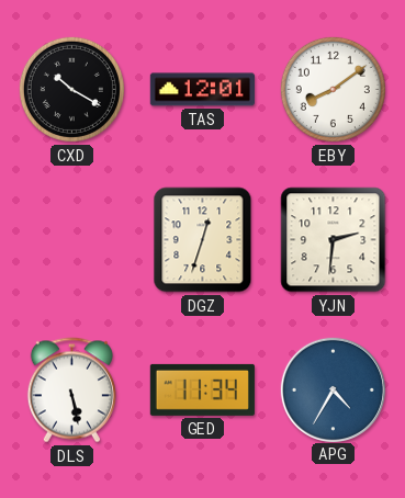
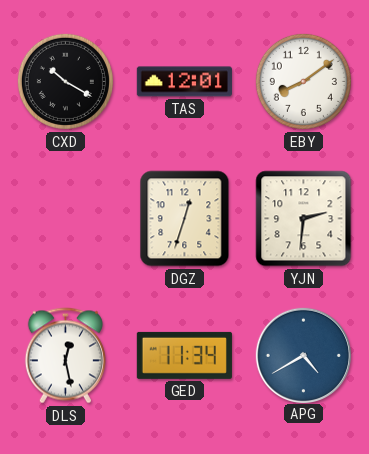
DLS: 5:28 -> 12:28 (65, 356)
APG: 4:35 -> 4:40 (303, 355)
